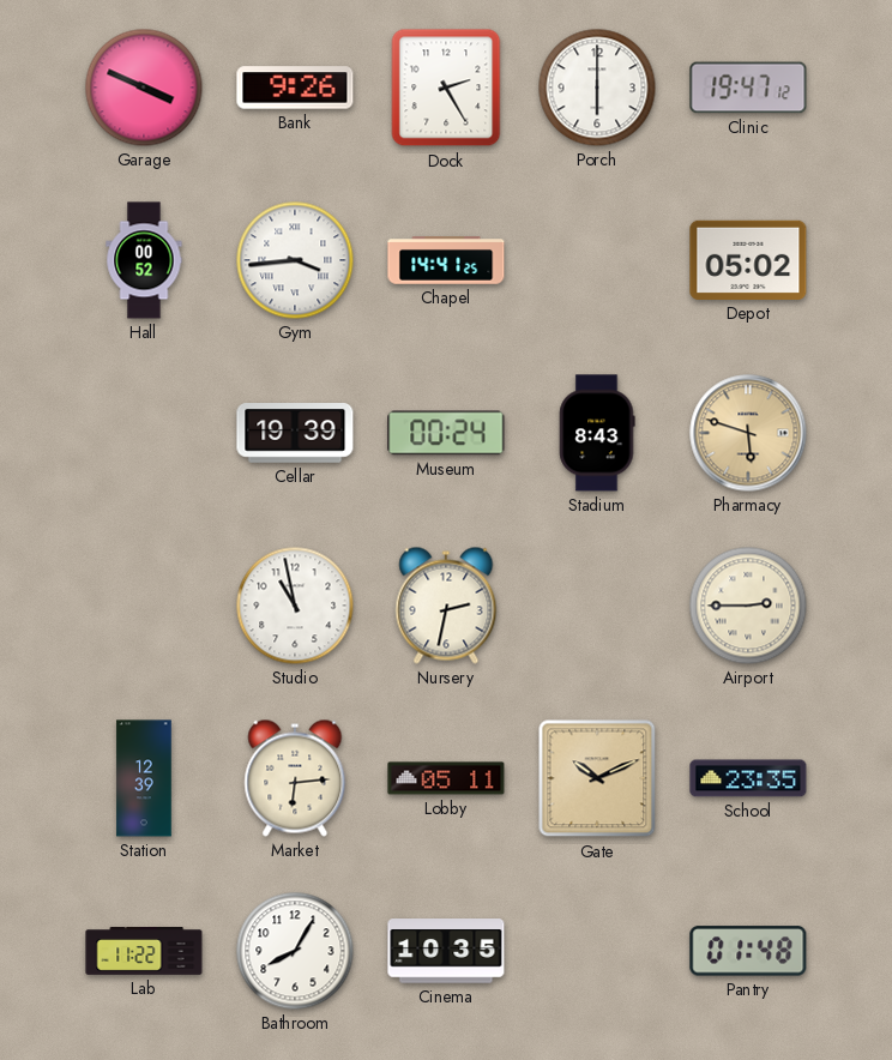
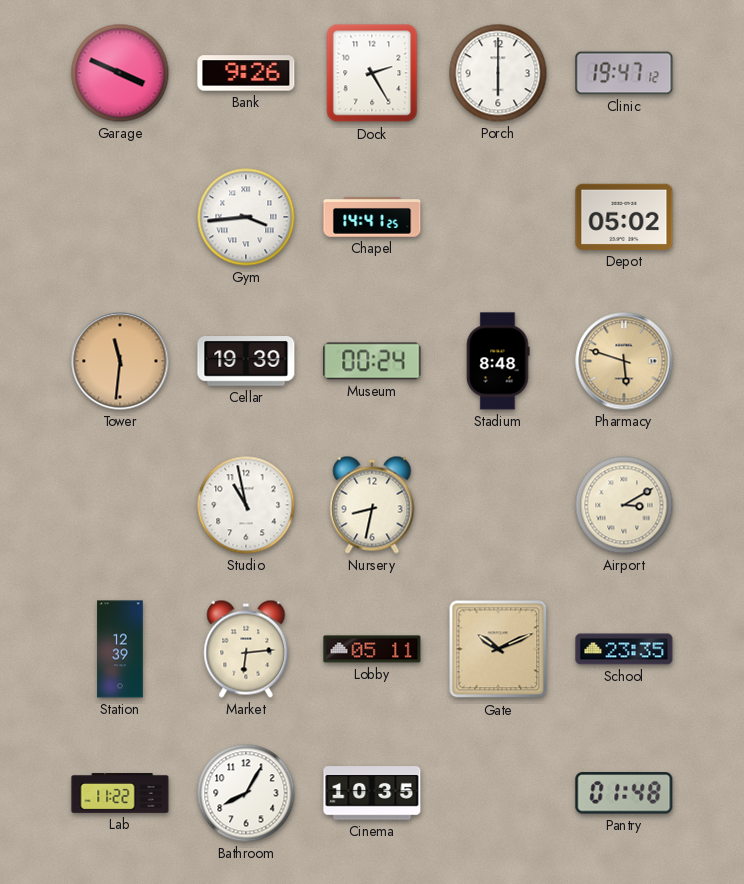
Hall: 00:52 -> none (144, 260)
Tower: none -> 11:31 (120, 361)
Stadium: 8:43 -> 8:48 (498, 361)
Nursery: 2:32 -> 8:32 (372, 505)
Airport: 2:45 -> 3:10 (624, 505)
